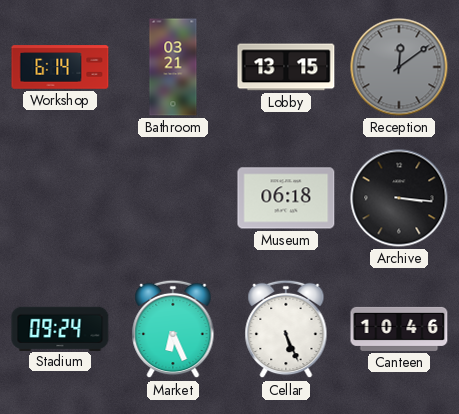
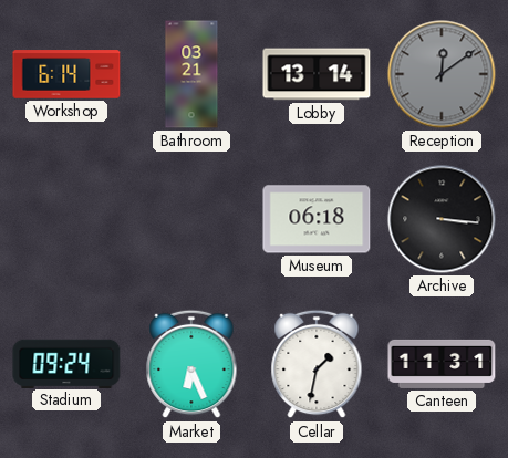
Lobby: 13:15 -> 13:14 (317, 74)
Cellar: 5:26 -> 1:32 (317, 364)
Canteen: 10:46 -> 11:31 (442, 364)
